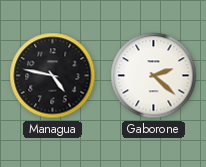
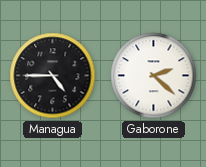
Managua: 4:47 -> 4:45 (53, 76)
